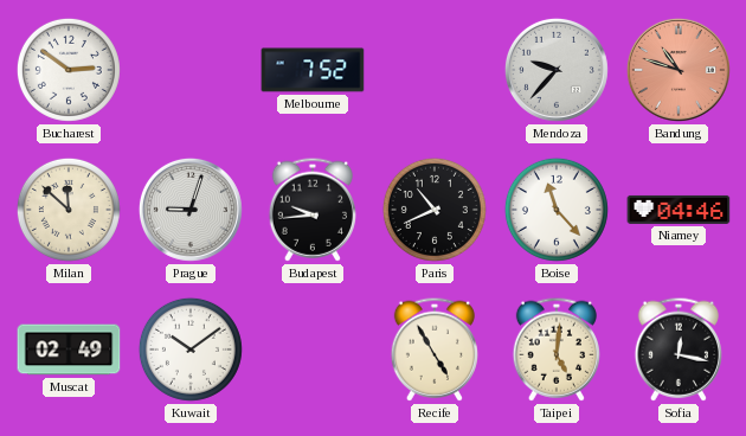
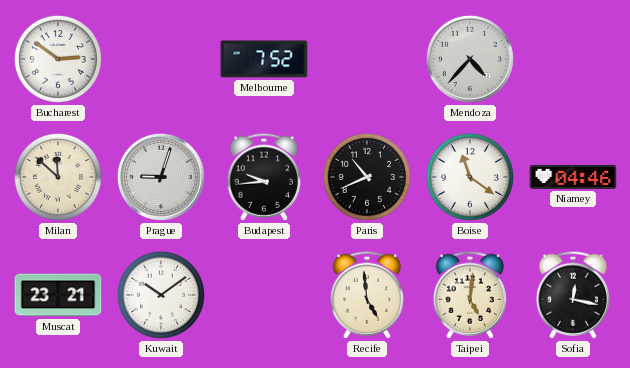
Mendoza: 9:37 -> 4:37 (470, 59)
Bandung: 10:48 -> none (679, 70)
Boise: 11:23 -> 11:21 (470, 177)
Muscat: 02:49 -> 23:21 (58, 295)
Recife: 4:55 -> 4:59 (366, 295)
